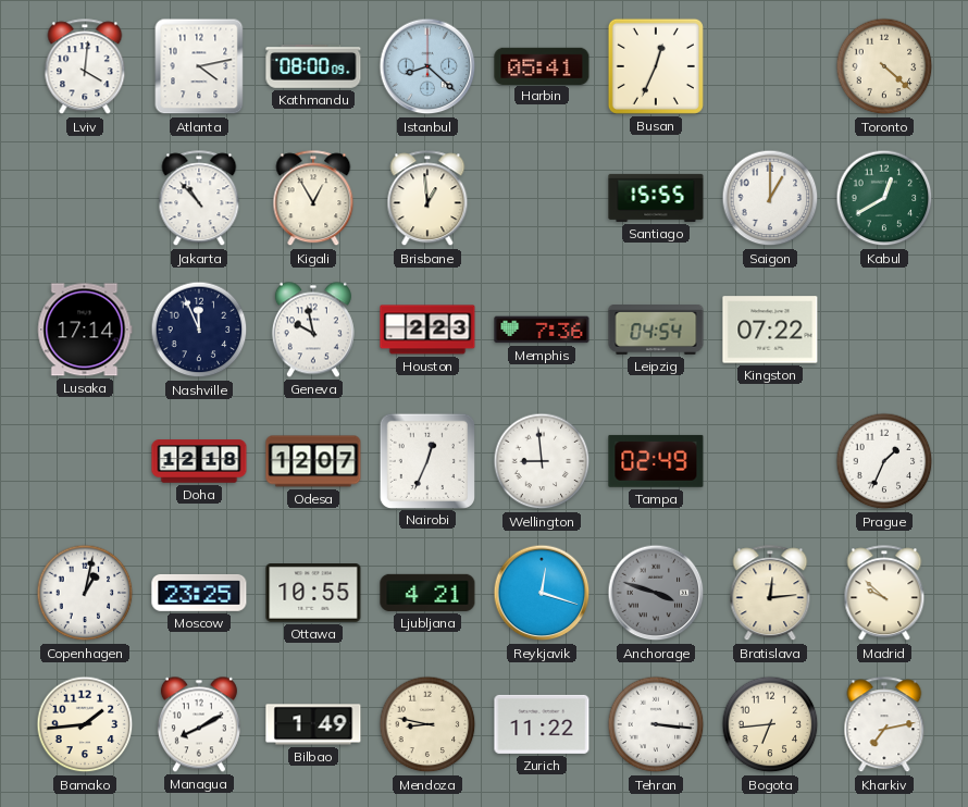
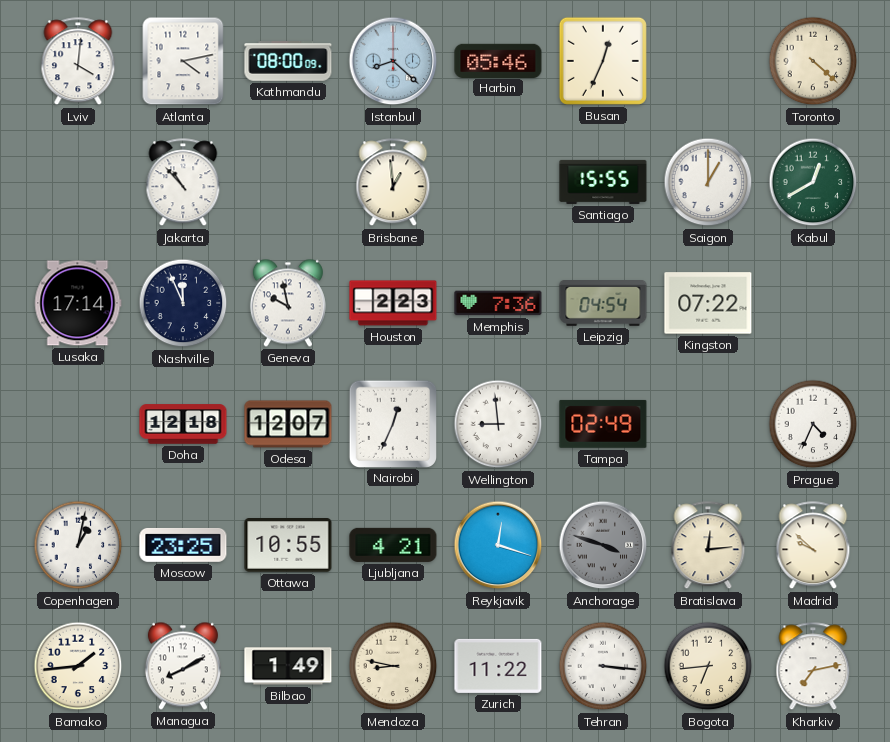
Harbin: 05:41 -> 05:46 (498, 60)
Kigali: 12:55 -> none (313, 199)
Prague: 1:34 -> 4:34 (813, 424)
